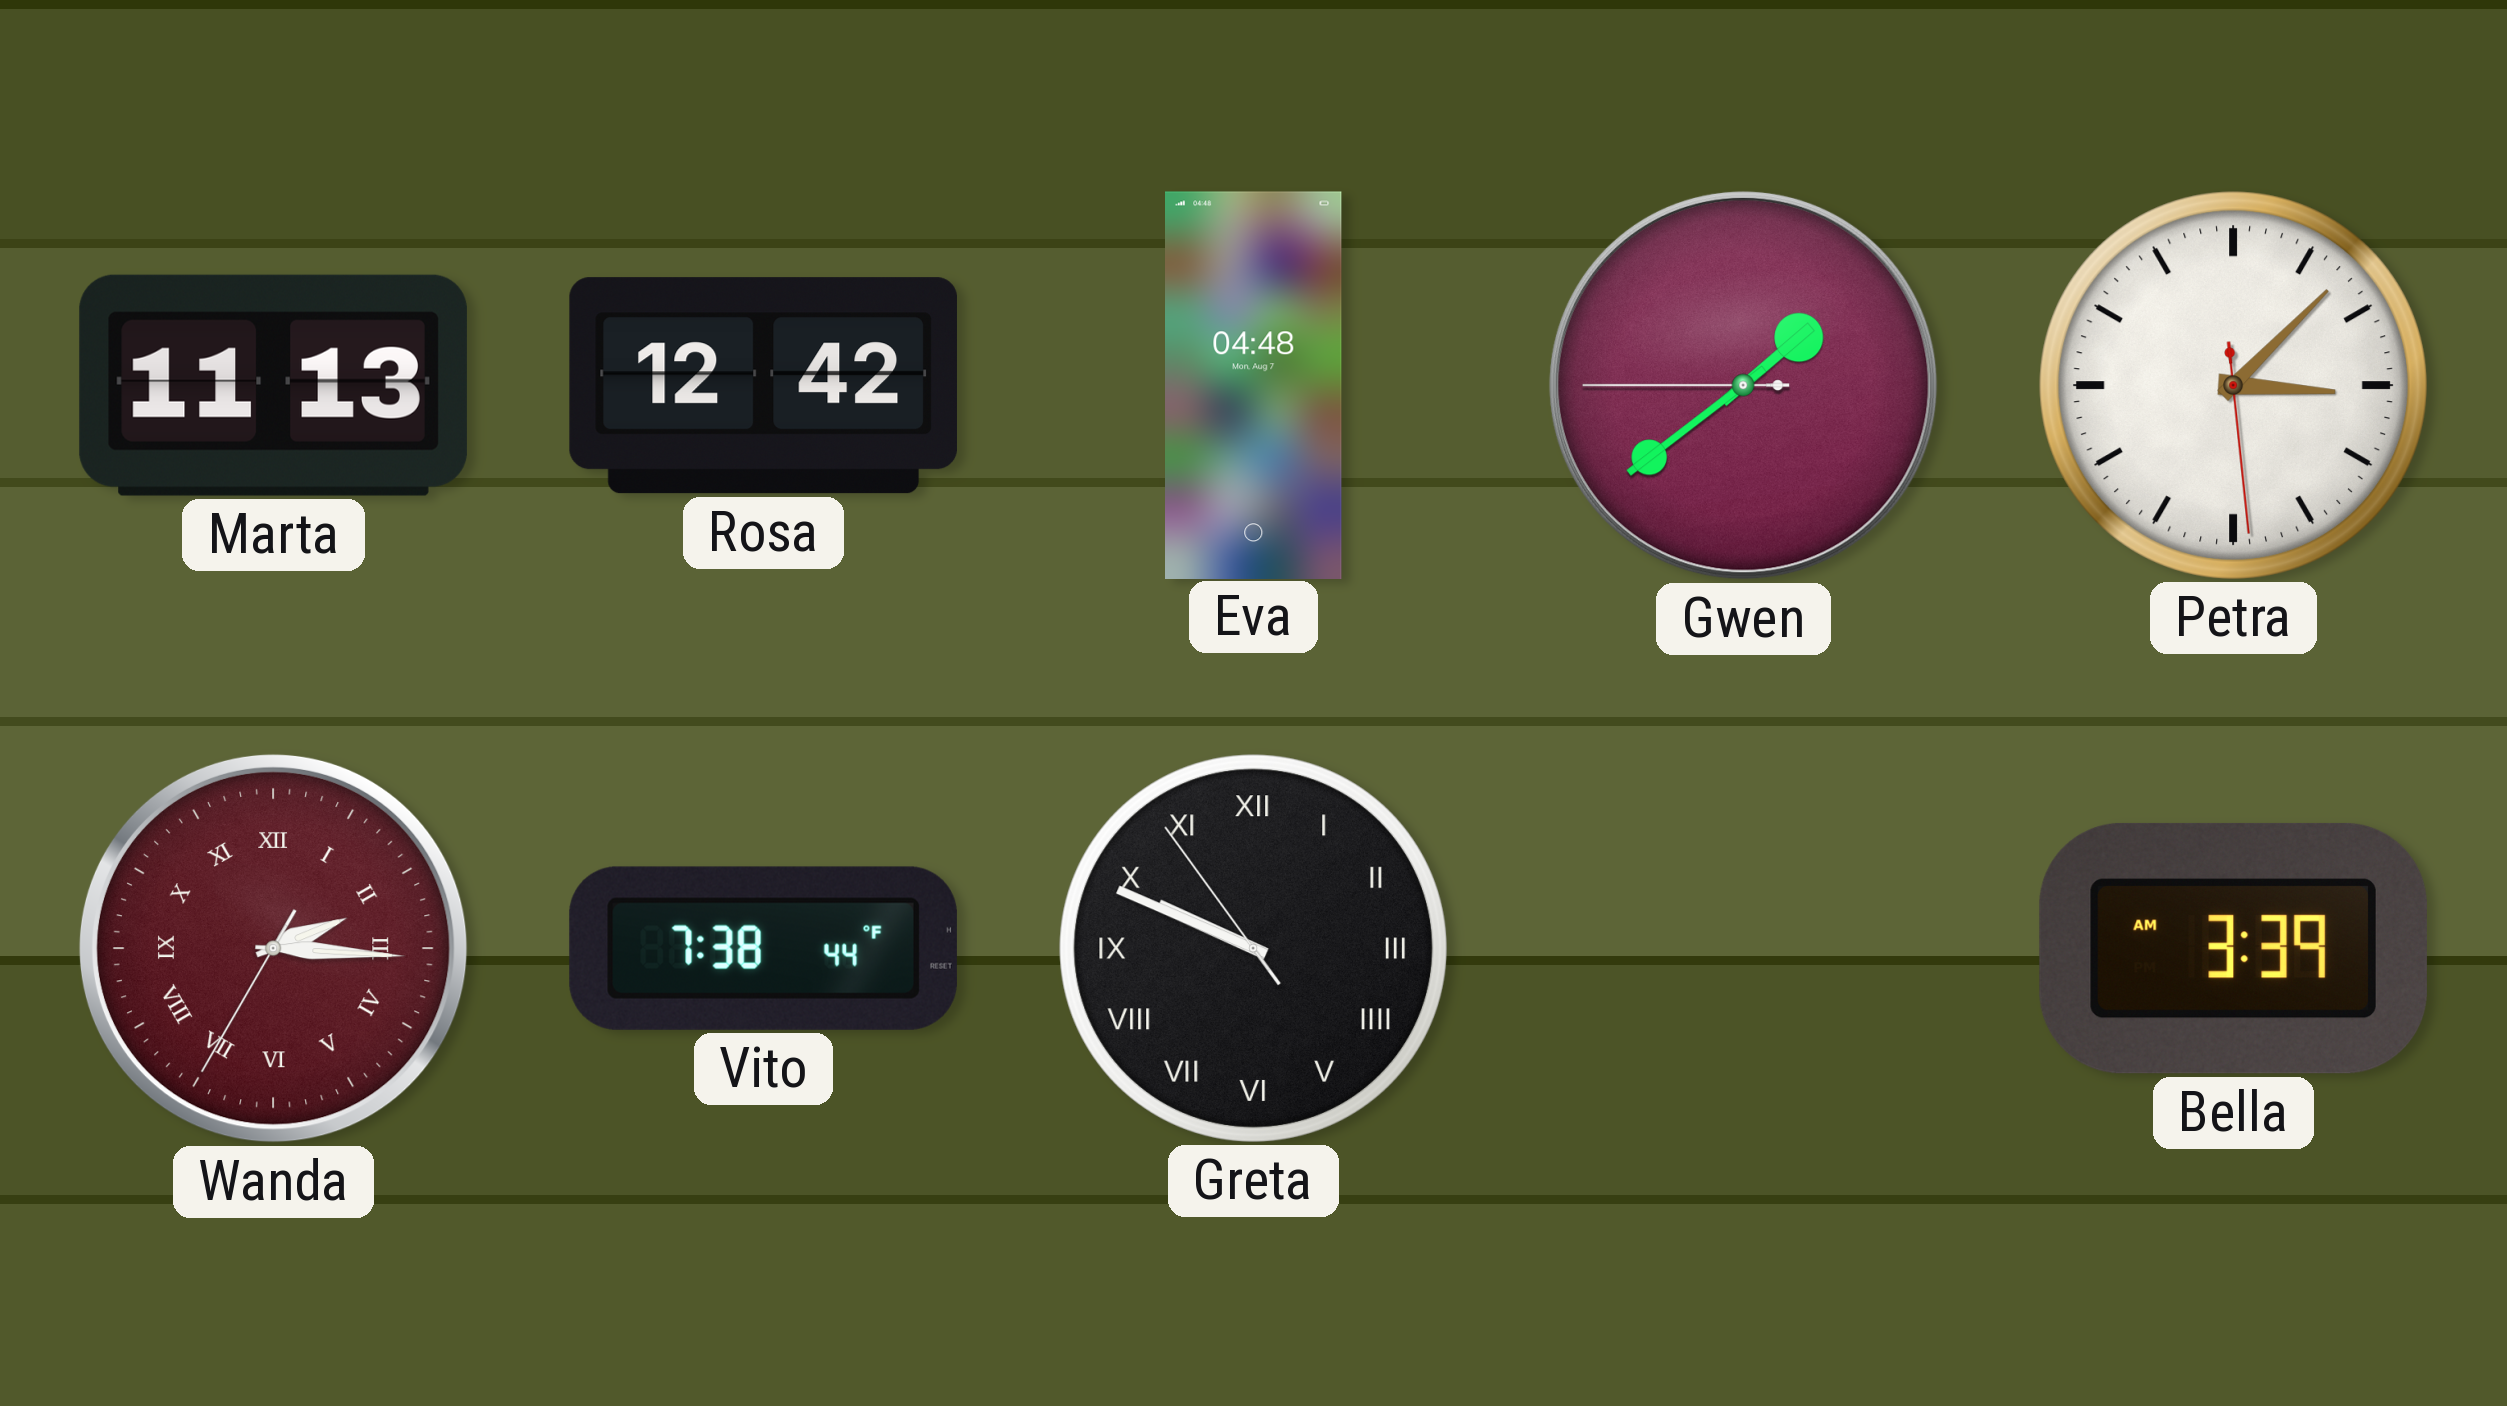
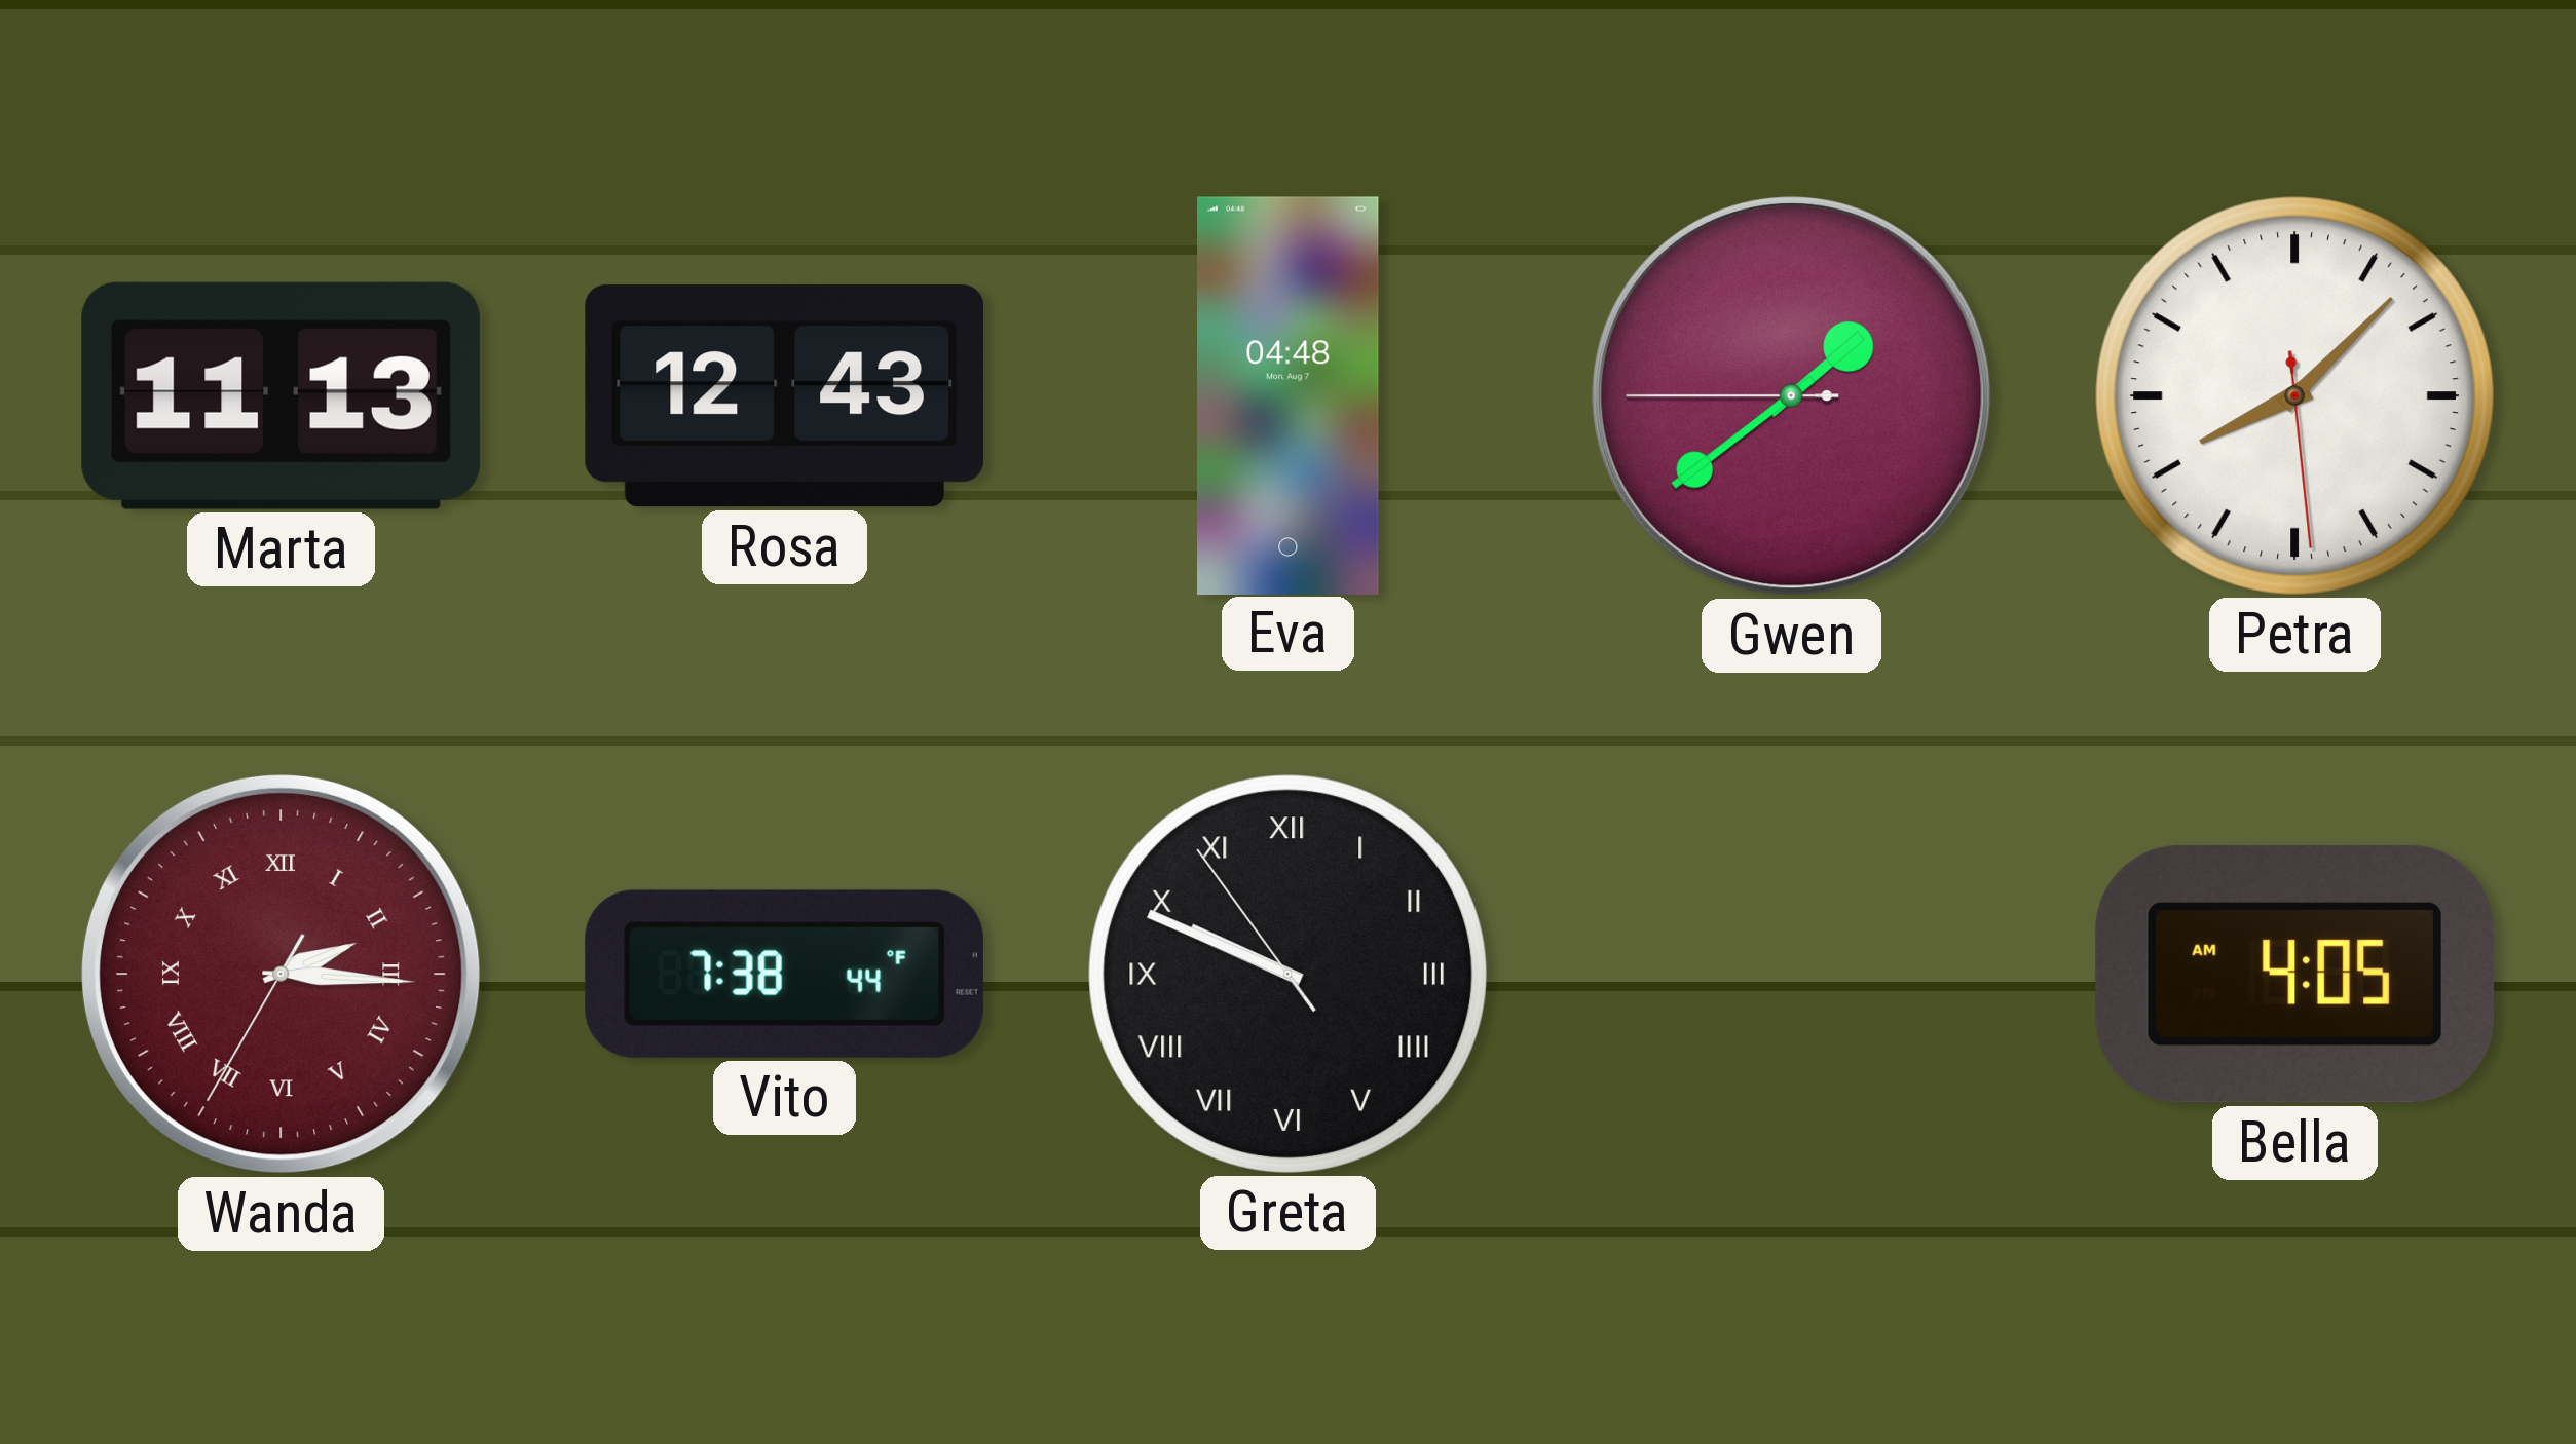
Rosa: 12:42 -> 12:43 (784, 396)
Petra: 3:07 -> 8:07 (2294, 395)
Bella: 3:39 -> 4:05 (2294, 974)
